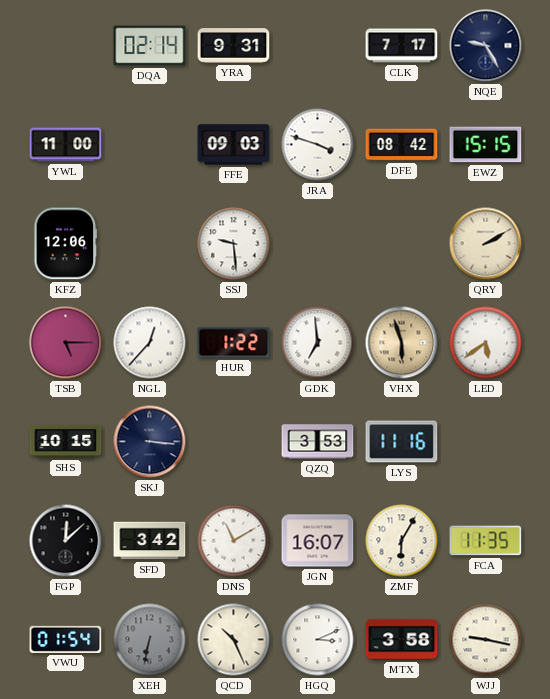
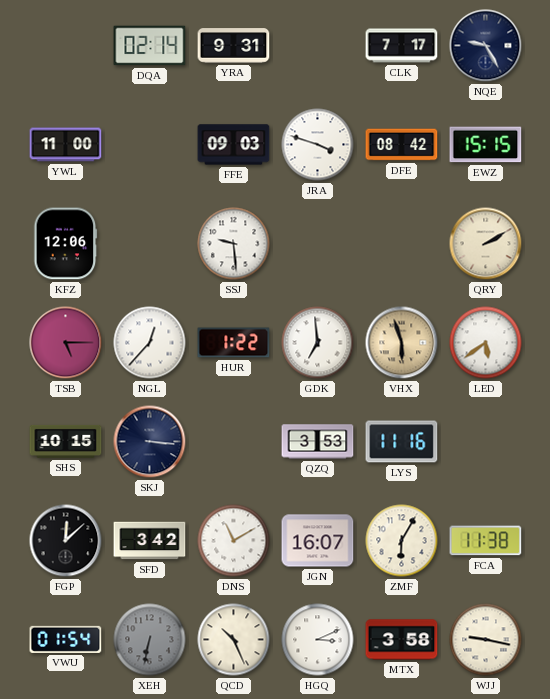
FCA: 11:35 -> 11:38 (486, 541)
